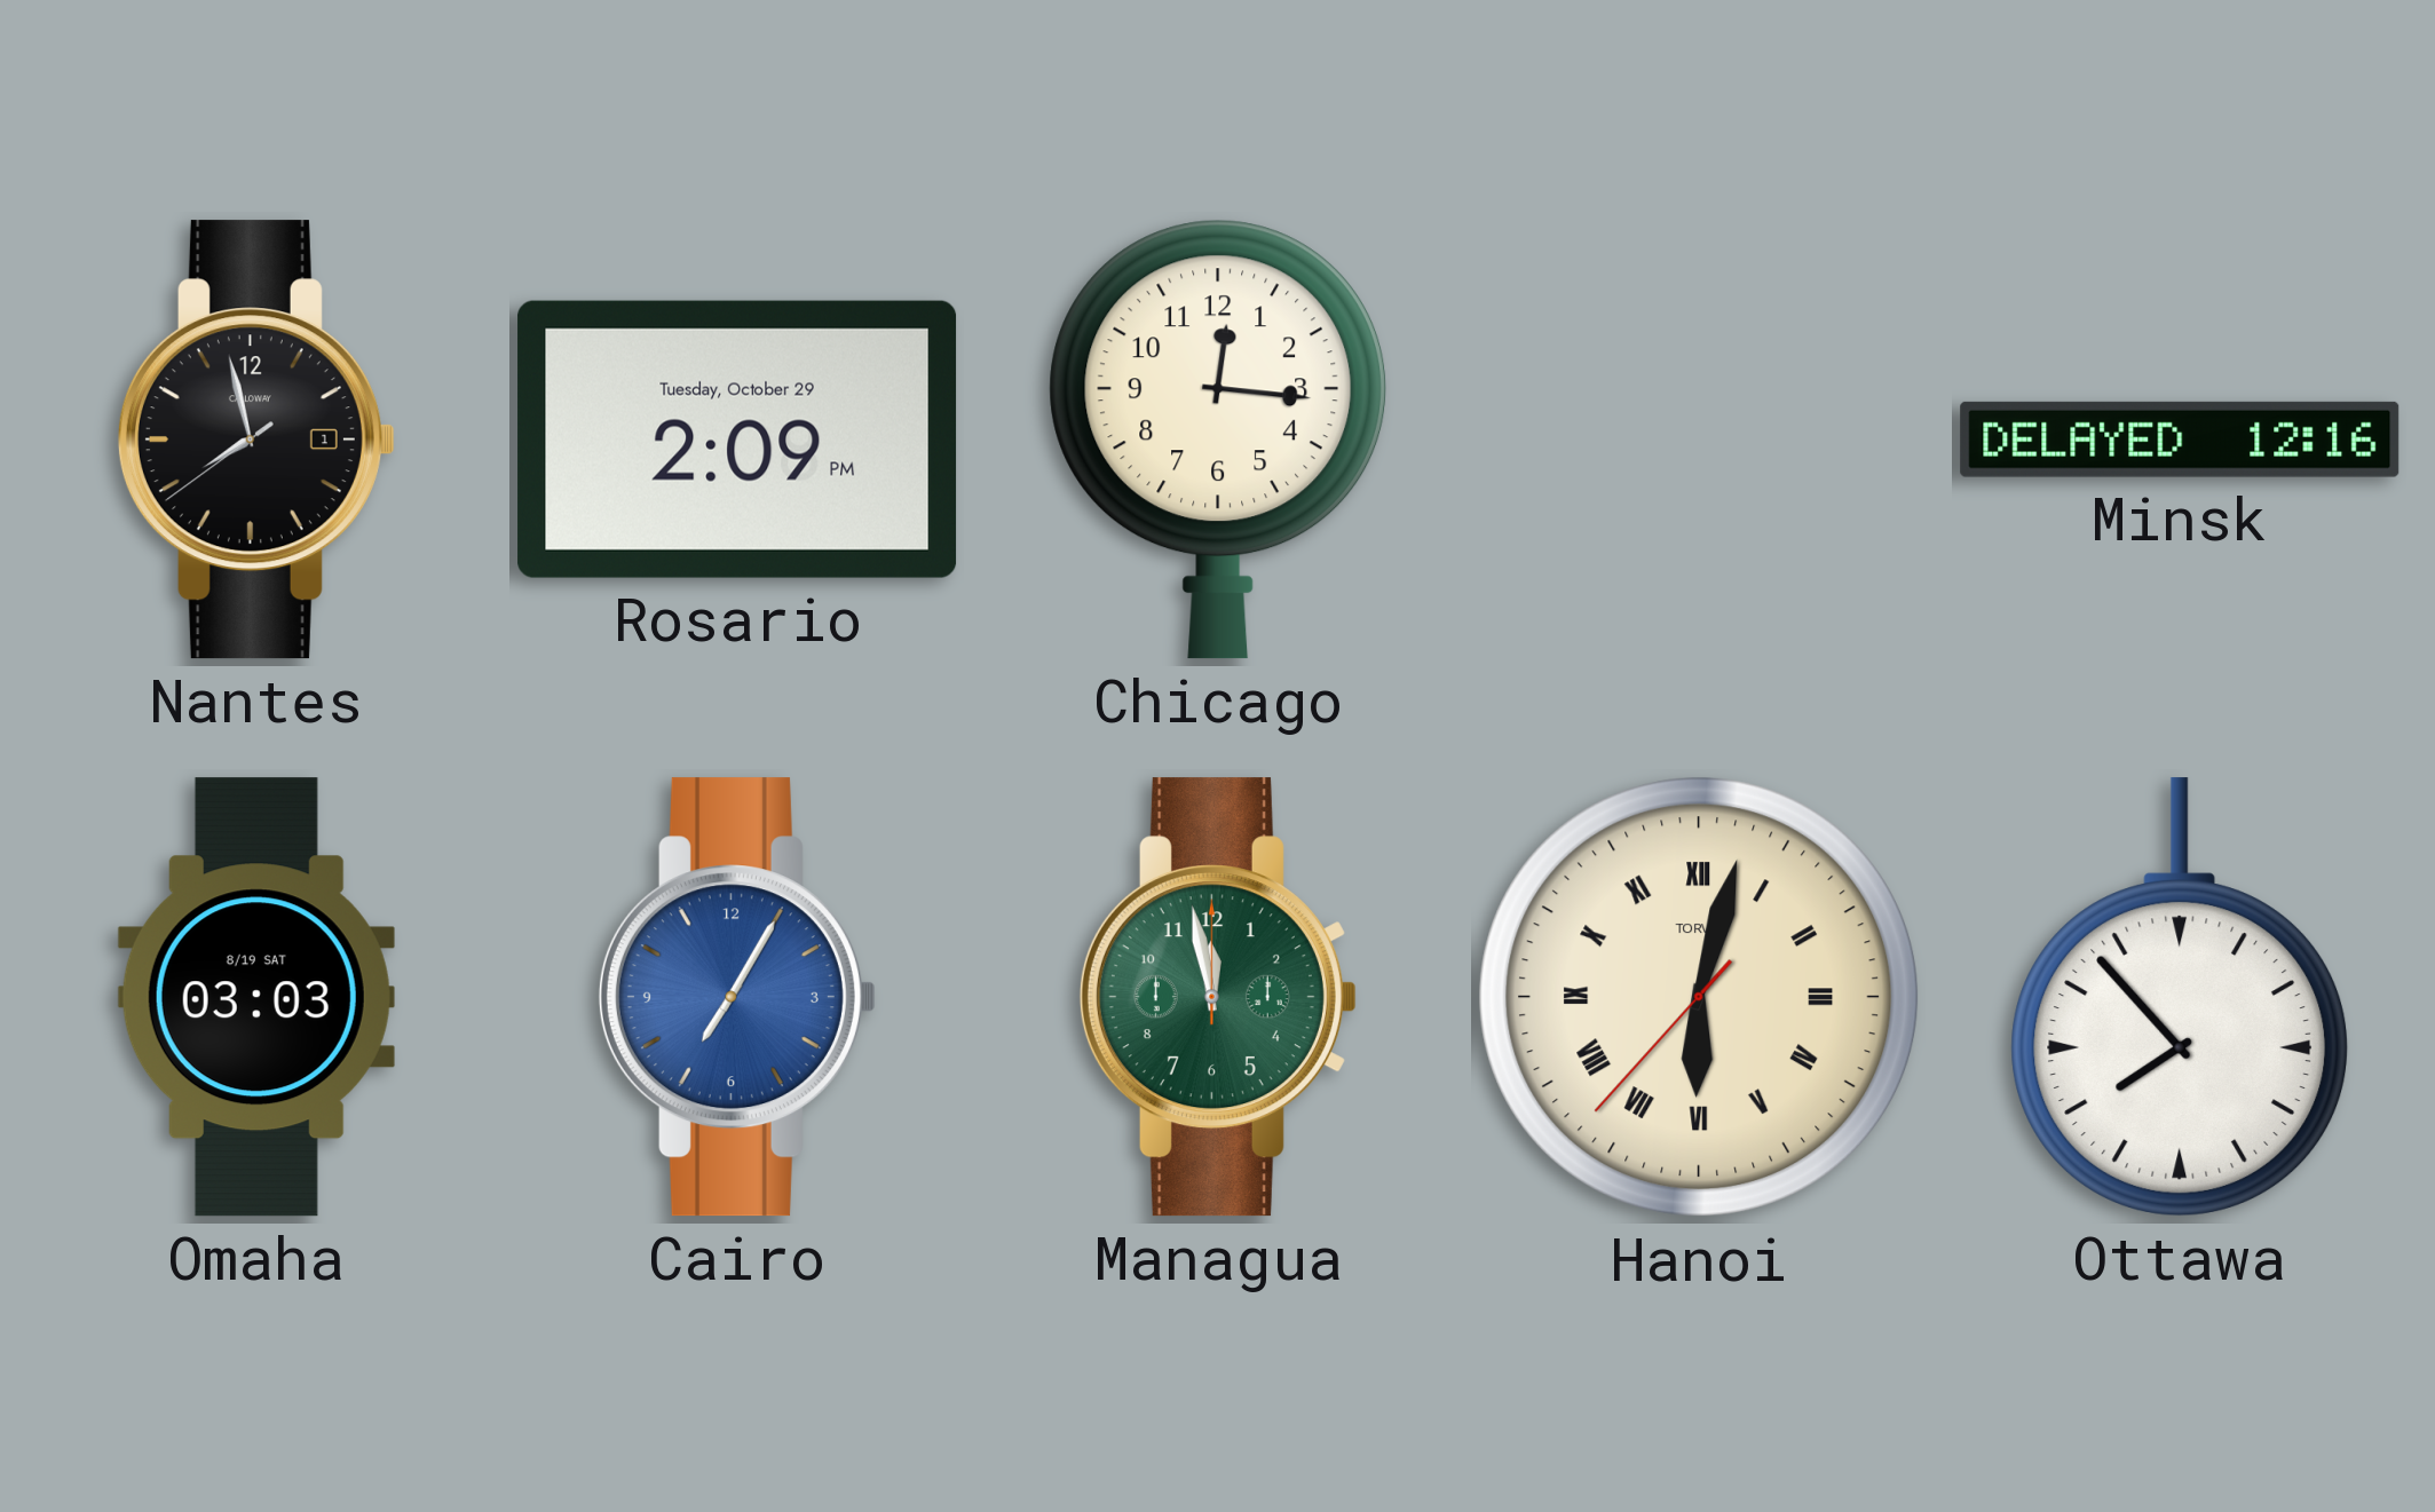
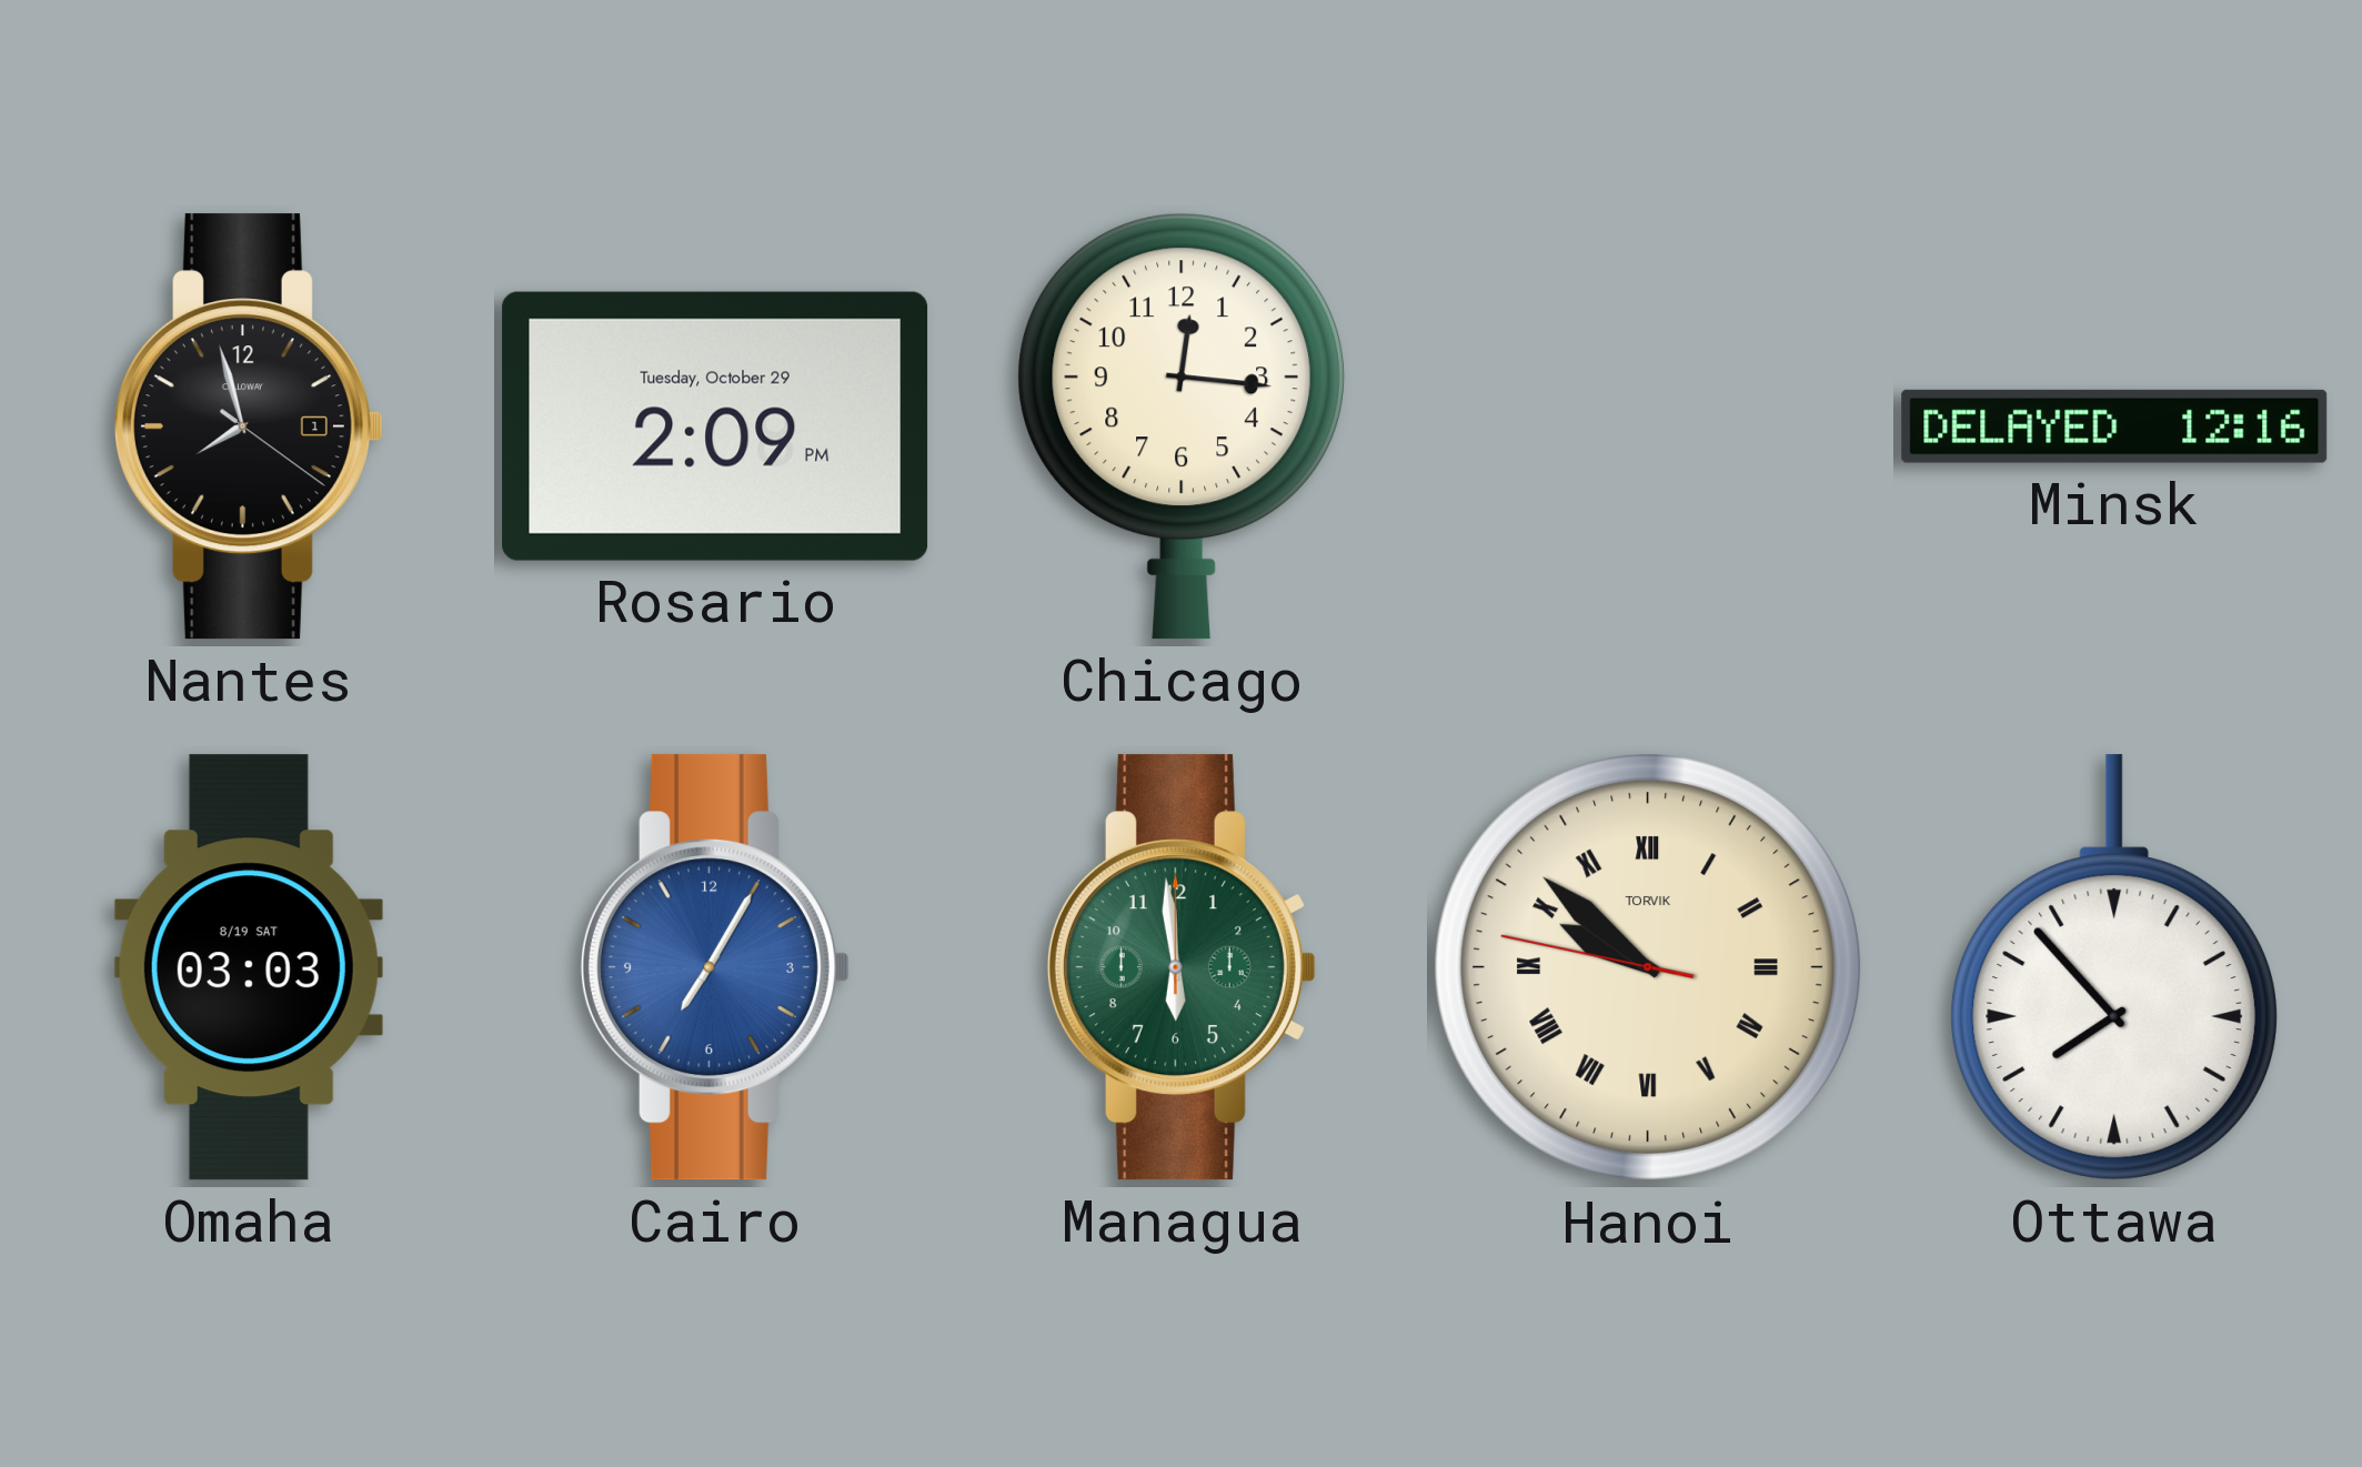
Nantes: 7:57:39 -> 7:57:21 (249, 426)
Managua: 11:58 -> 5:59 (1182, 967)
Hanoi: 6:02 -> 9:51 (1648, 967)
